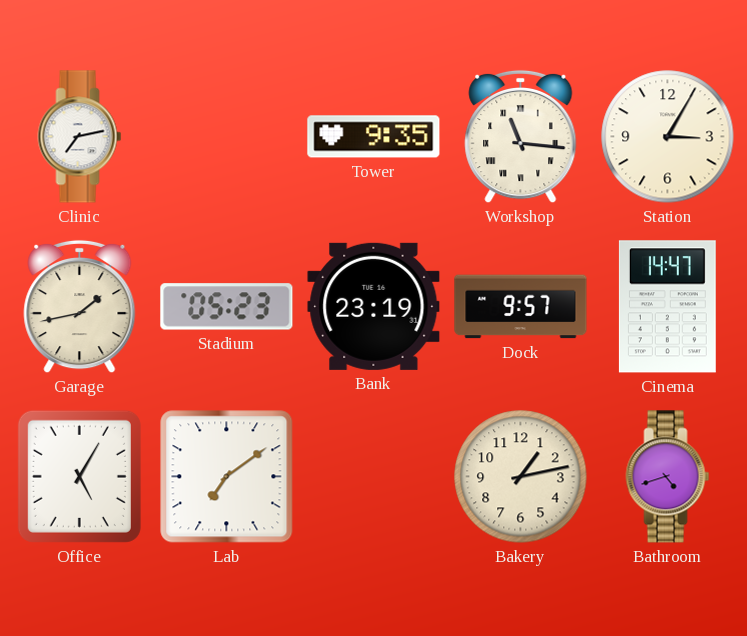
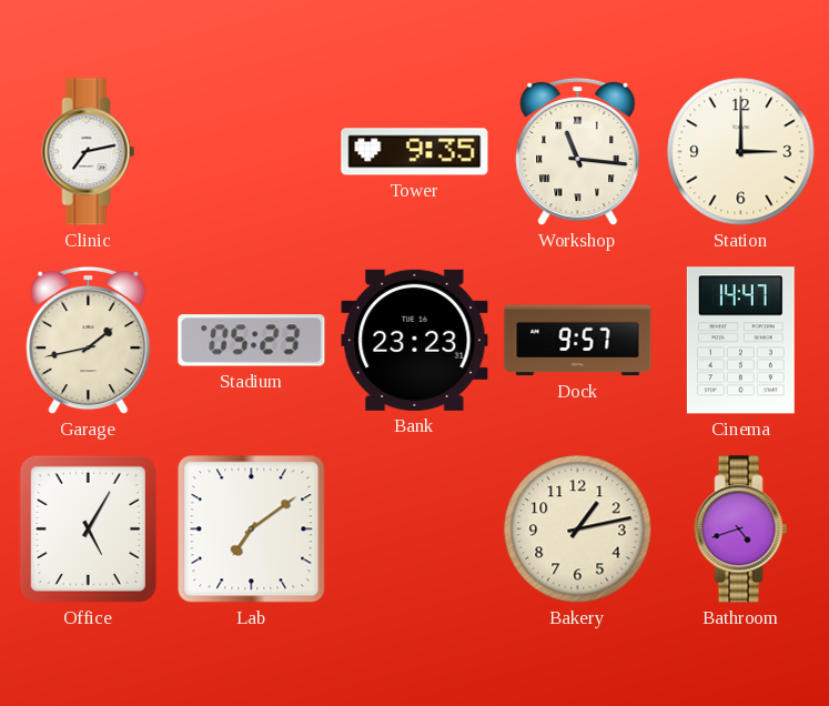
Station: 3:05 -> 3:00 (741, 152)
Bank: 23:19 -> 23:23 (415, 340)
